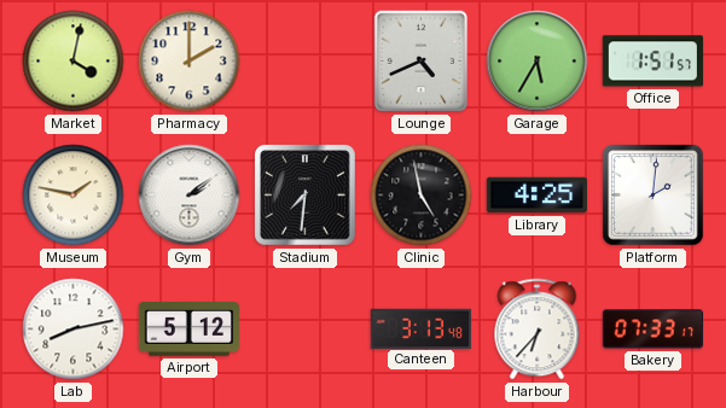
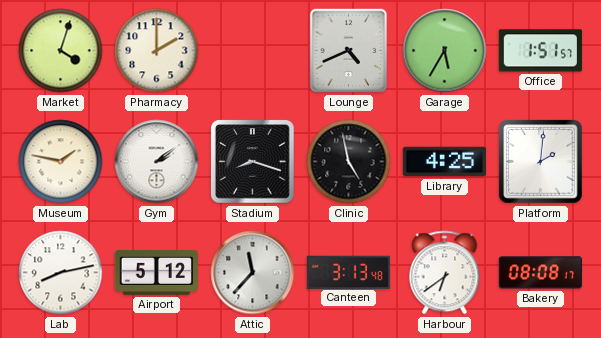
Market: 4:02 -> 4:03 (61, 51)
Stadium: 7:31 -> 8:18 (253, 162)
Attic: none -> 11:37 (253, 273)
Harbour: 6:37 -> 6:39 (445, 273)
Bakery: 07:33 -> 08:08 (540, 273)
